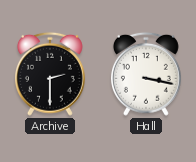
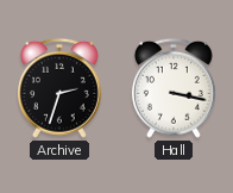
Archive: 2:30 -> 2:33 (59, 88)
